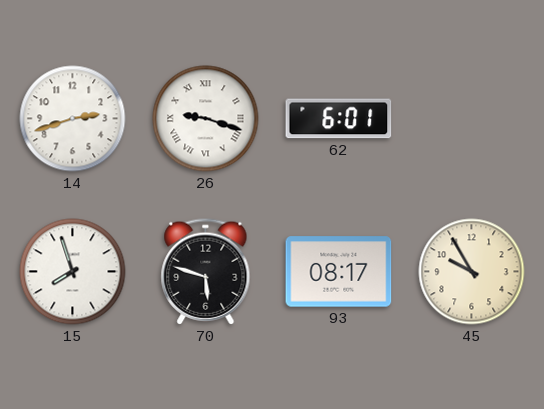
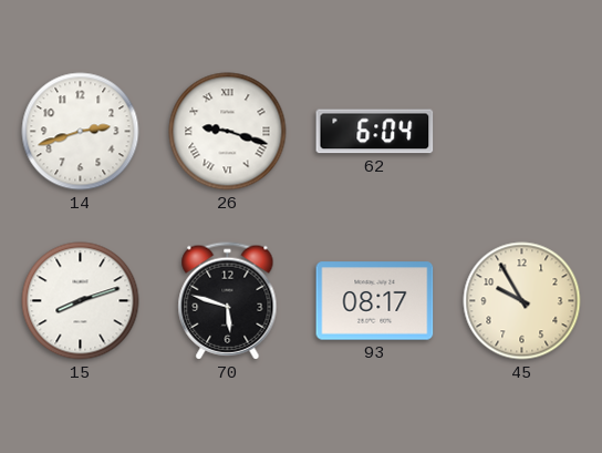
62: 6:01 -> 6:04 (375, 132)
15: 7:57 -> 8:12 (81, 301)
